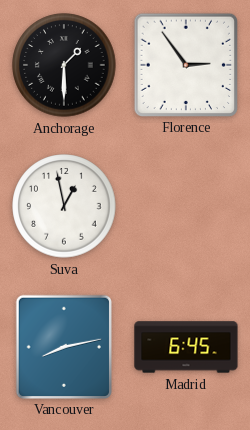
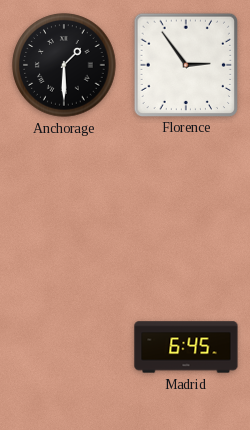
Suva: 12:58 -> none (64, 206)
Vancouver: 8:13 -> none (63, 346)
